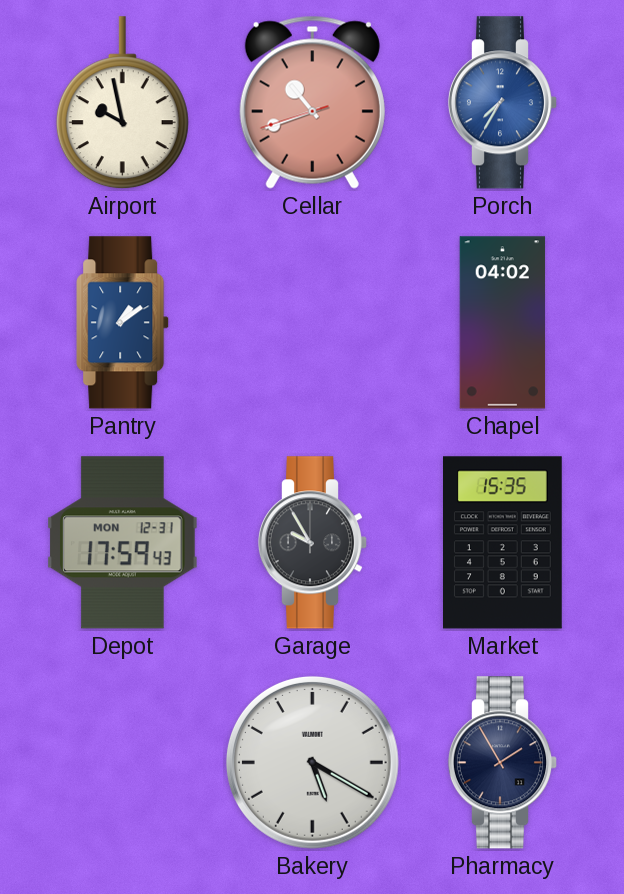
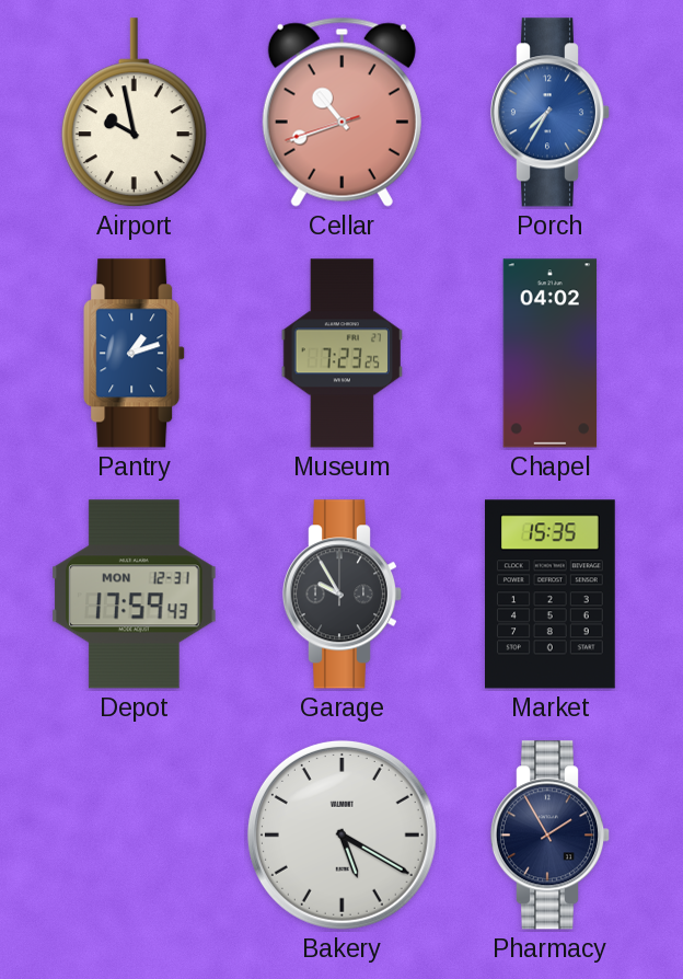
Pantry: 1:09 -> 1:12 (135, 354)
Museum: none -> 7:23 (342, 354)
